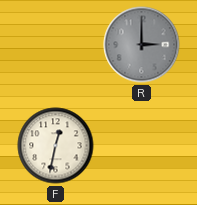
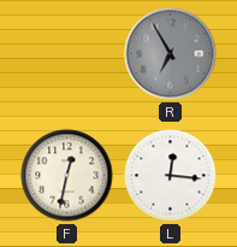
R: 3:00 -> 6:55 (171, 54)
L: none -> 12:16 (171, 176)
